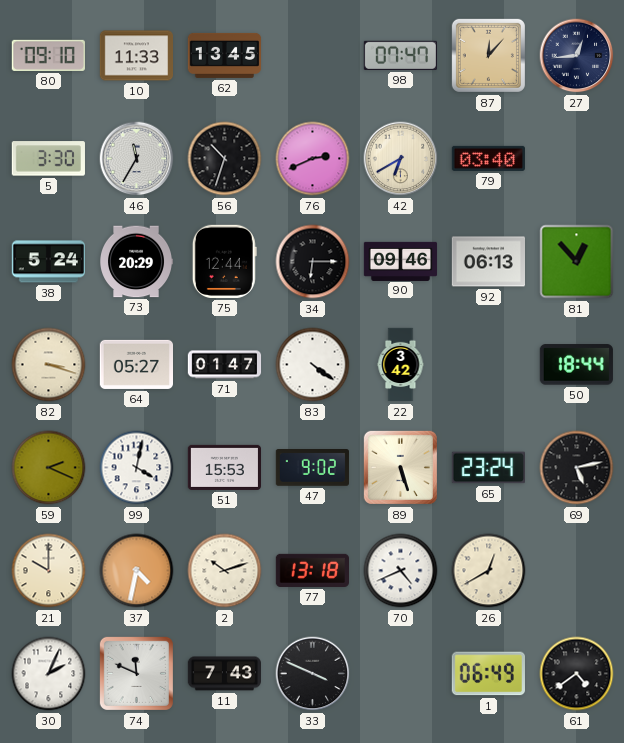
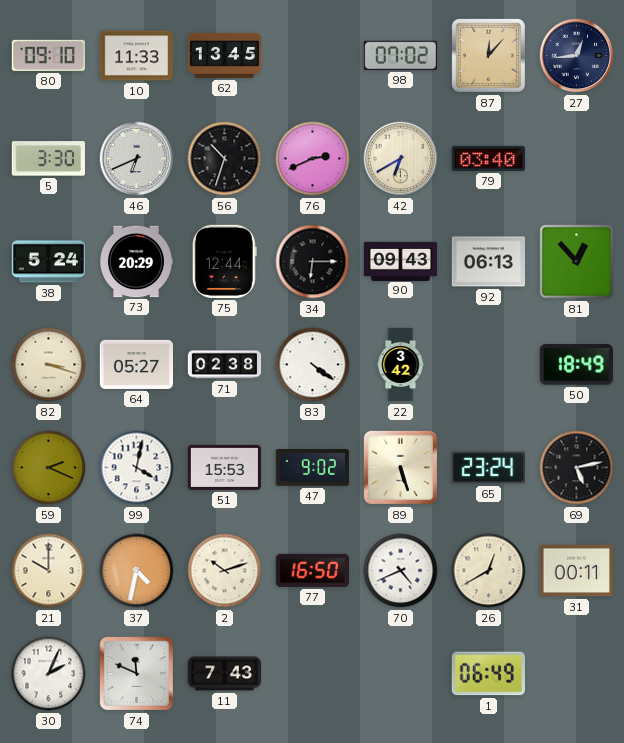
98: 07:47 -> 07:02 (400, 55)
46: 11:35 -> 6:41 (137, 159)
90: 09:46 -> 09:43 (401, 261)
71: 01:47 -> 02:38 (225, 365)
50: 18:44 -> 18:49 (576, 365)
77: 13:18 -> 16:50 (312, 570)
31: none -> 00:11 (576, 571)
33: 3:49 -> none (313, 674)
61: 4:39 -> none (577, 674)
